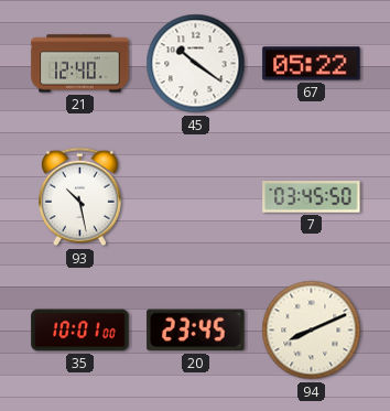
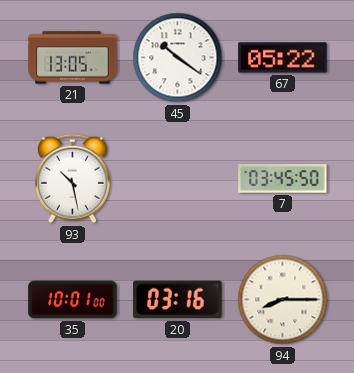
21: 12:40 -> 13:05 (73, 58)
20: 23:45 -> 03:16 (178, 300)
94: 8:11 -> 8:15 (283, 300)
